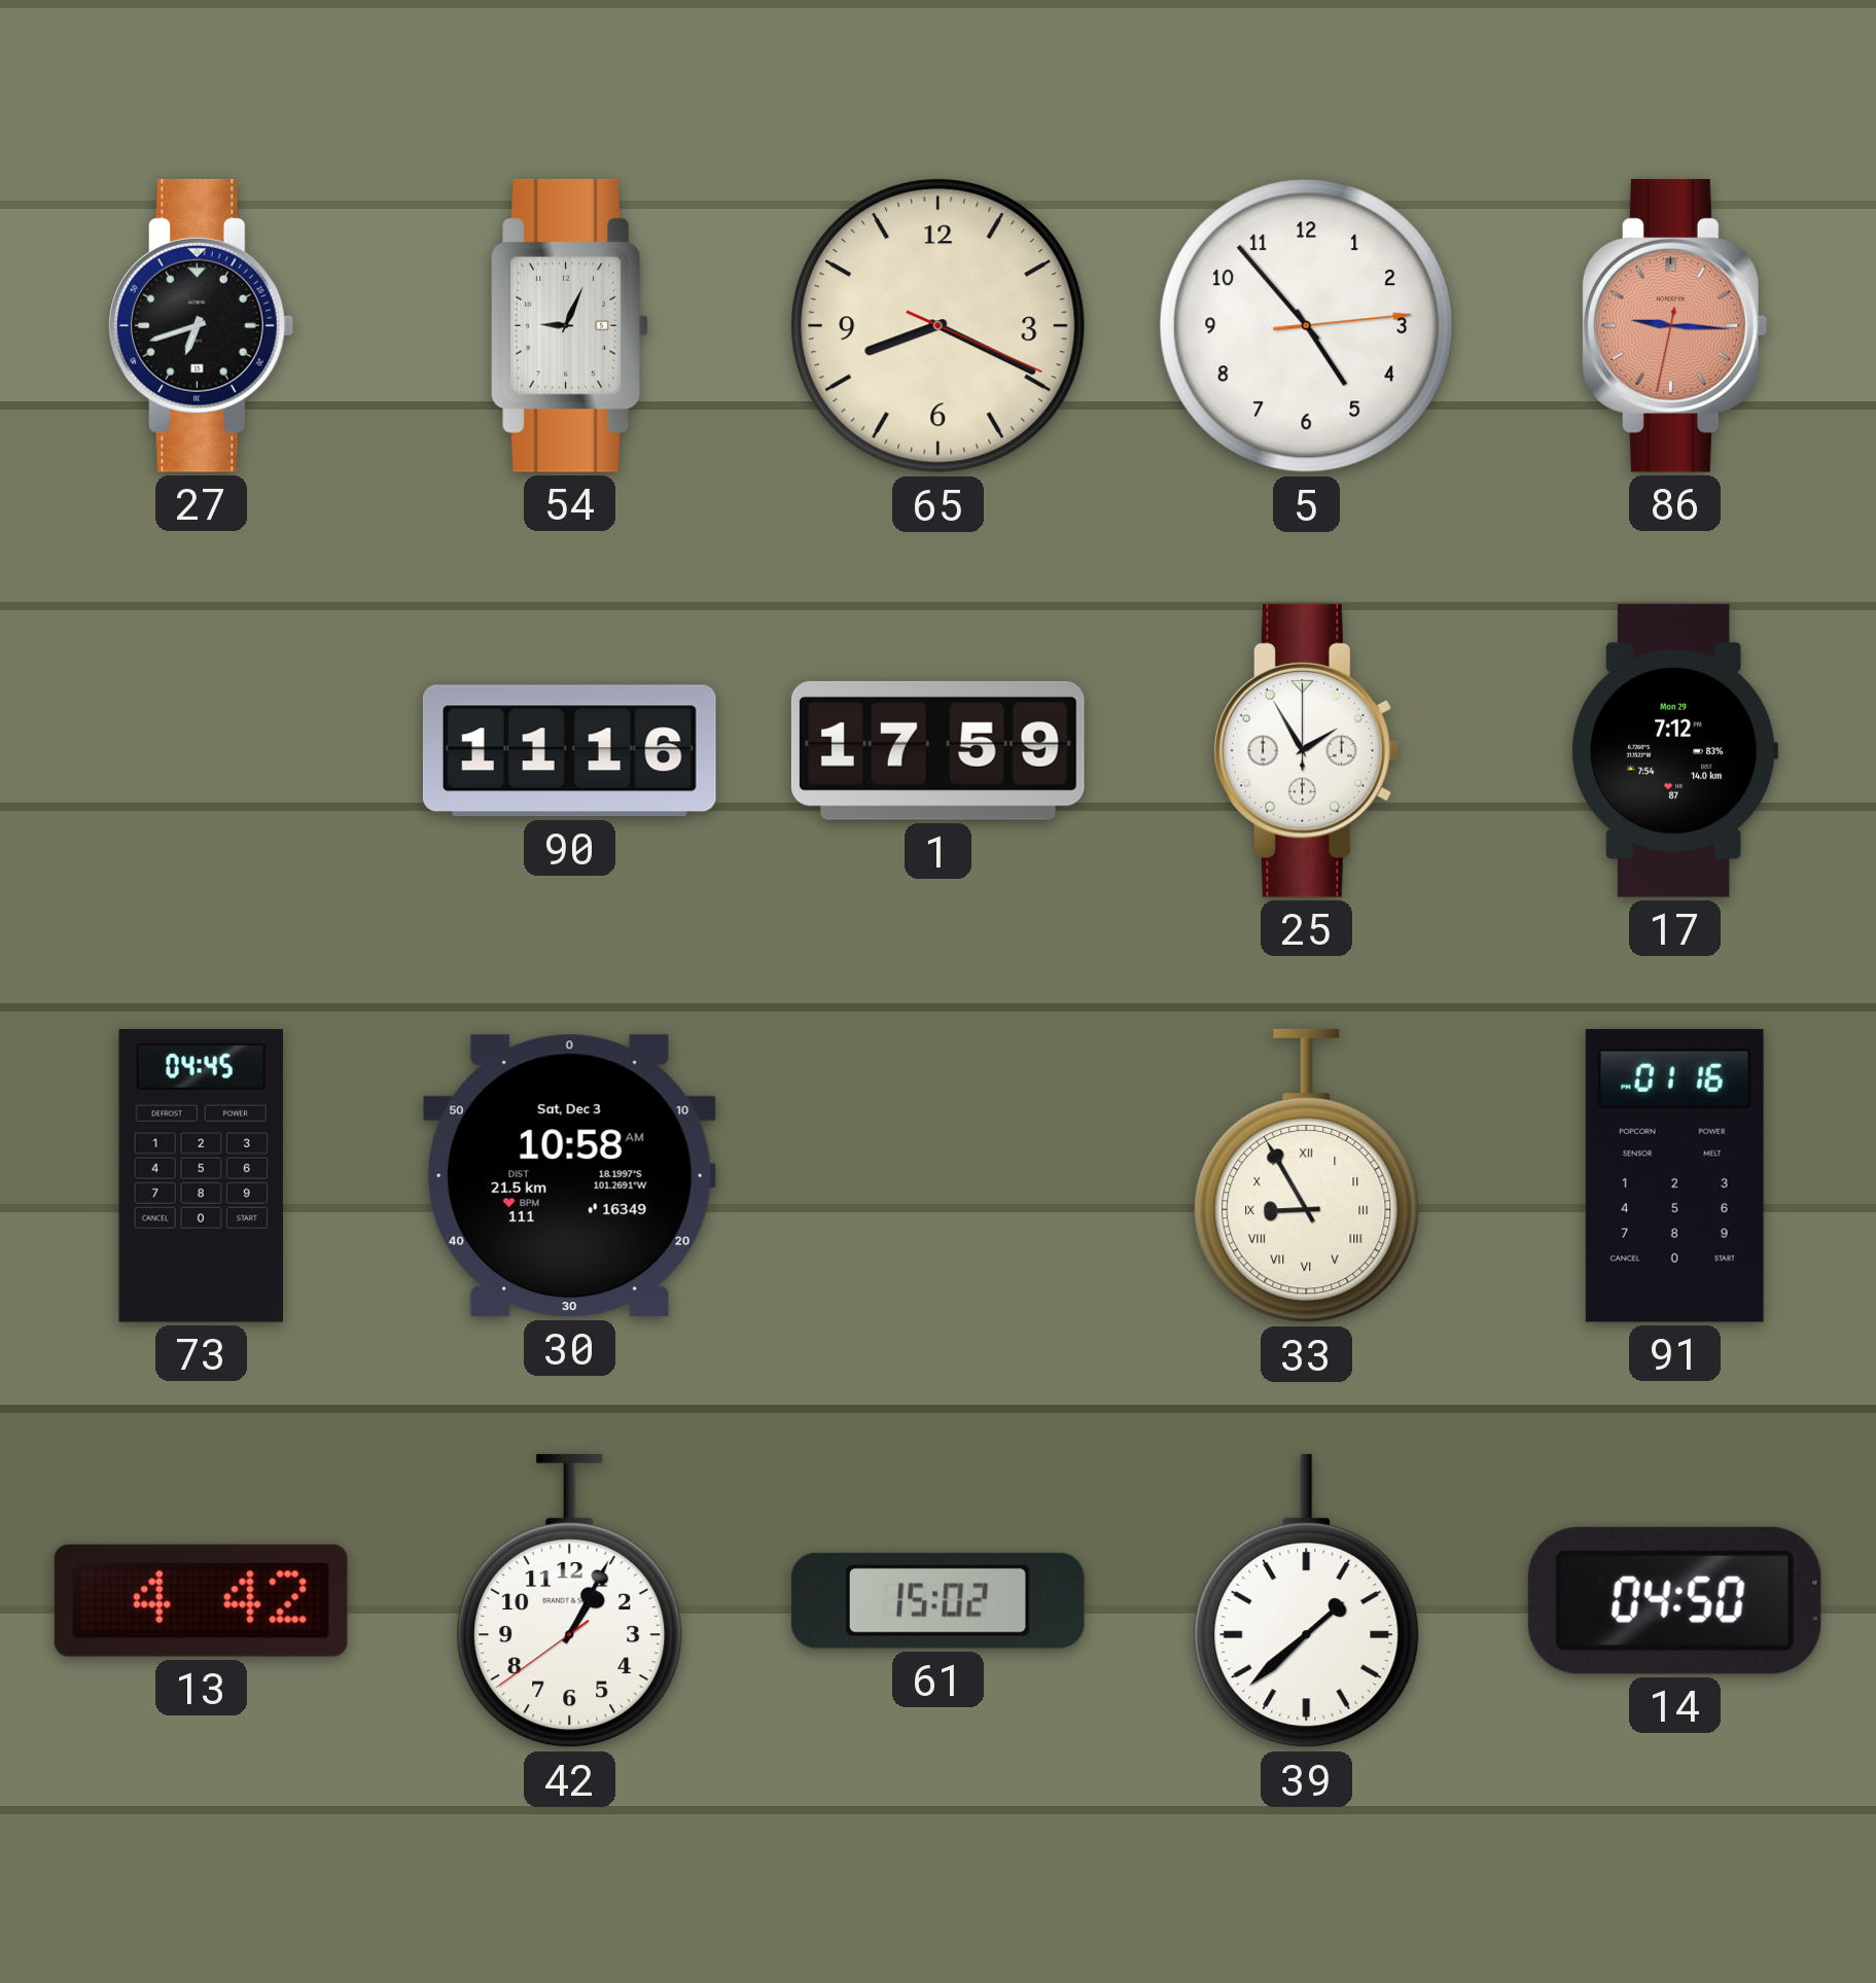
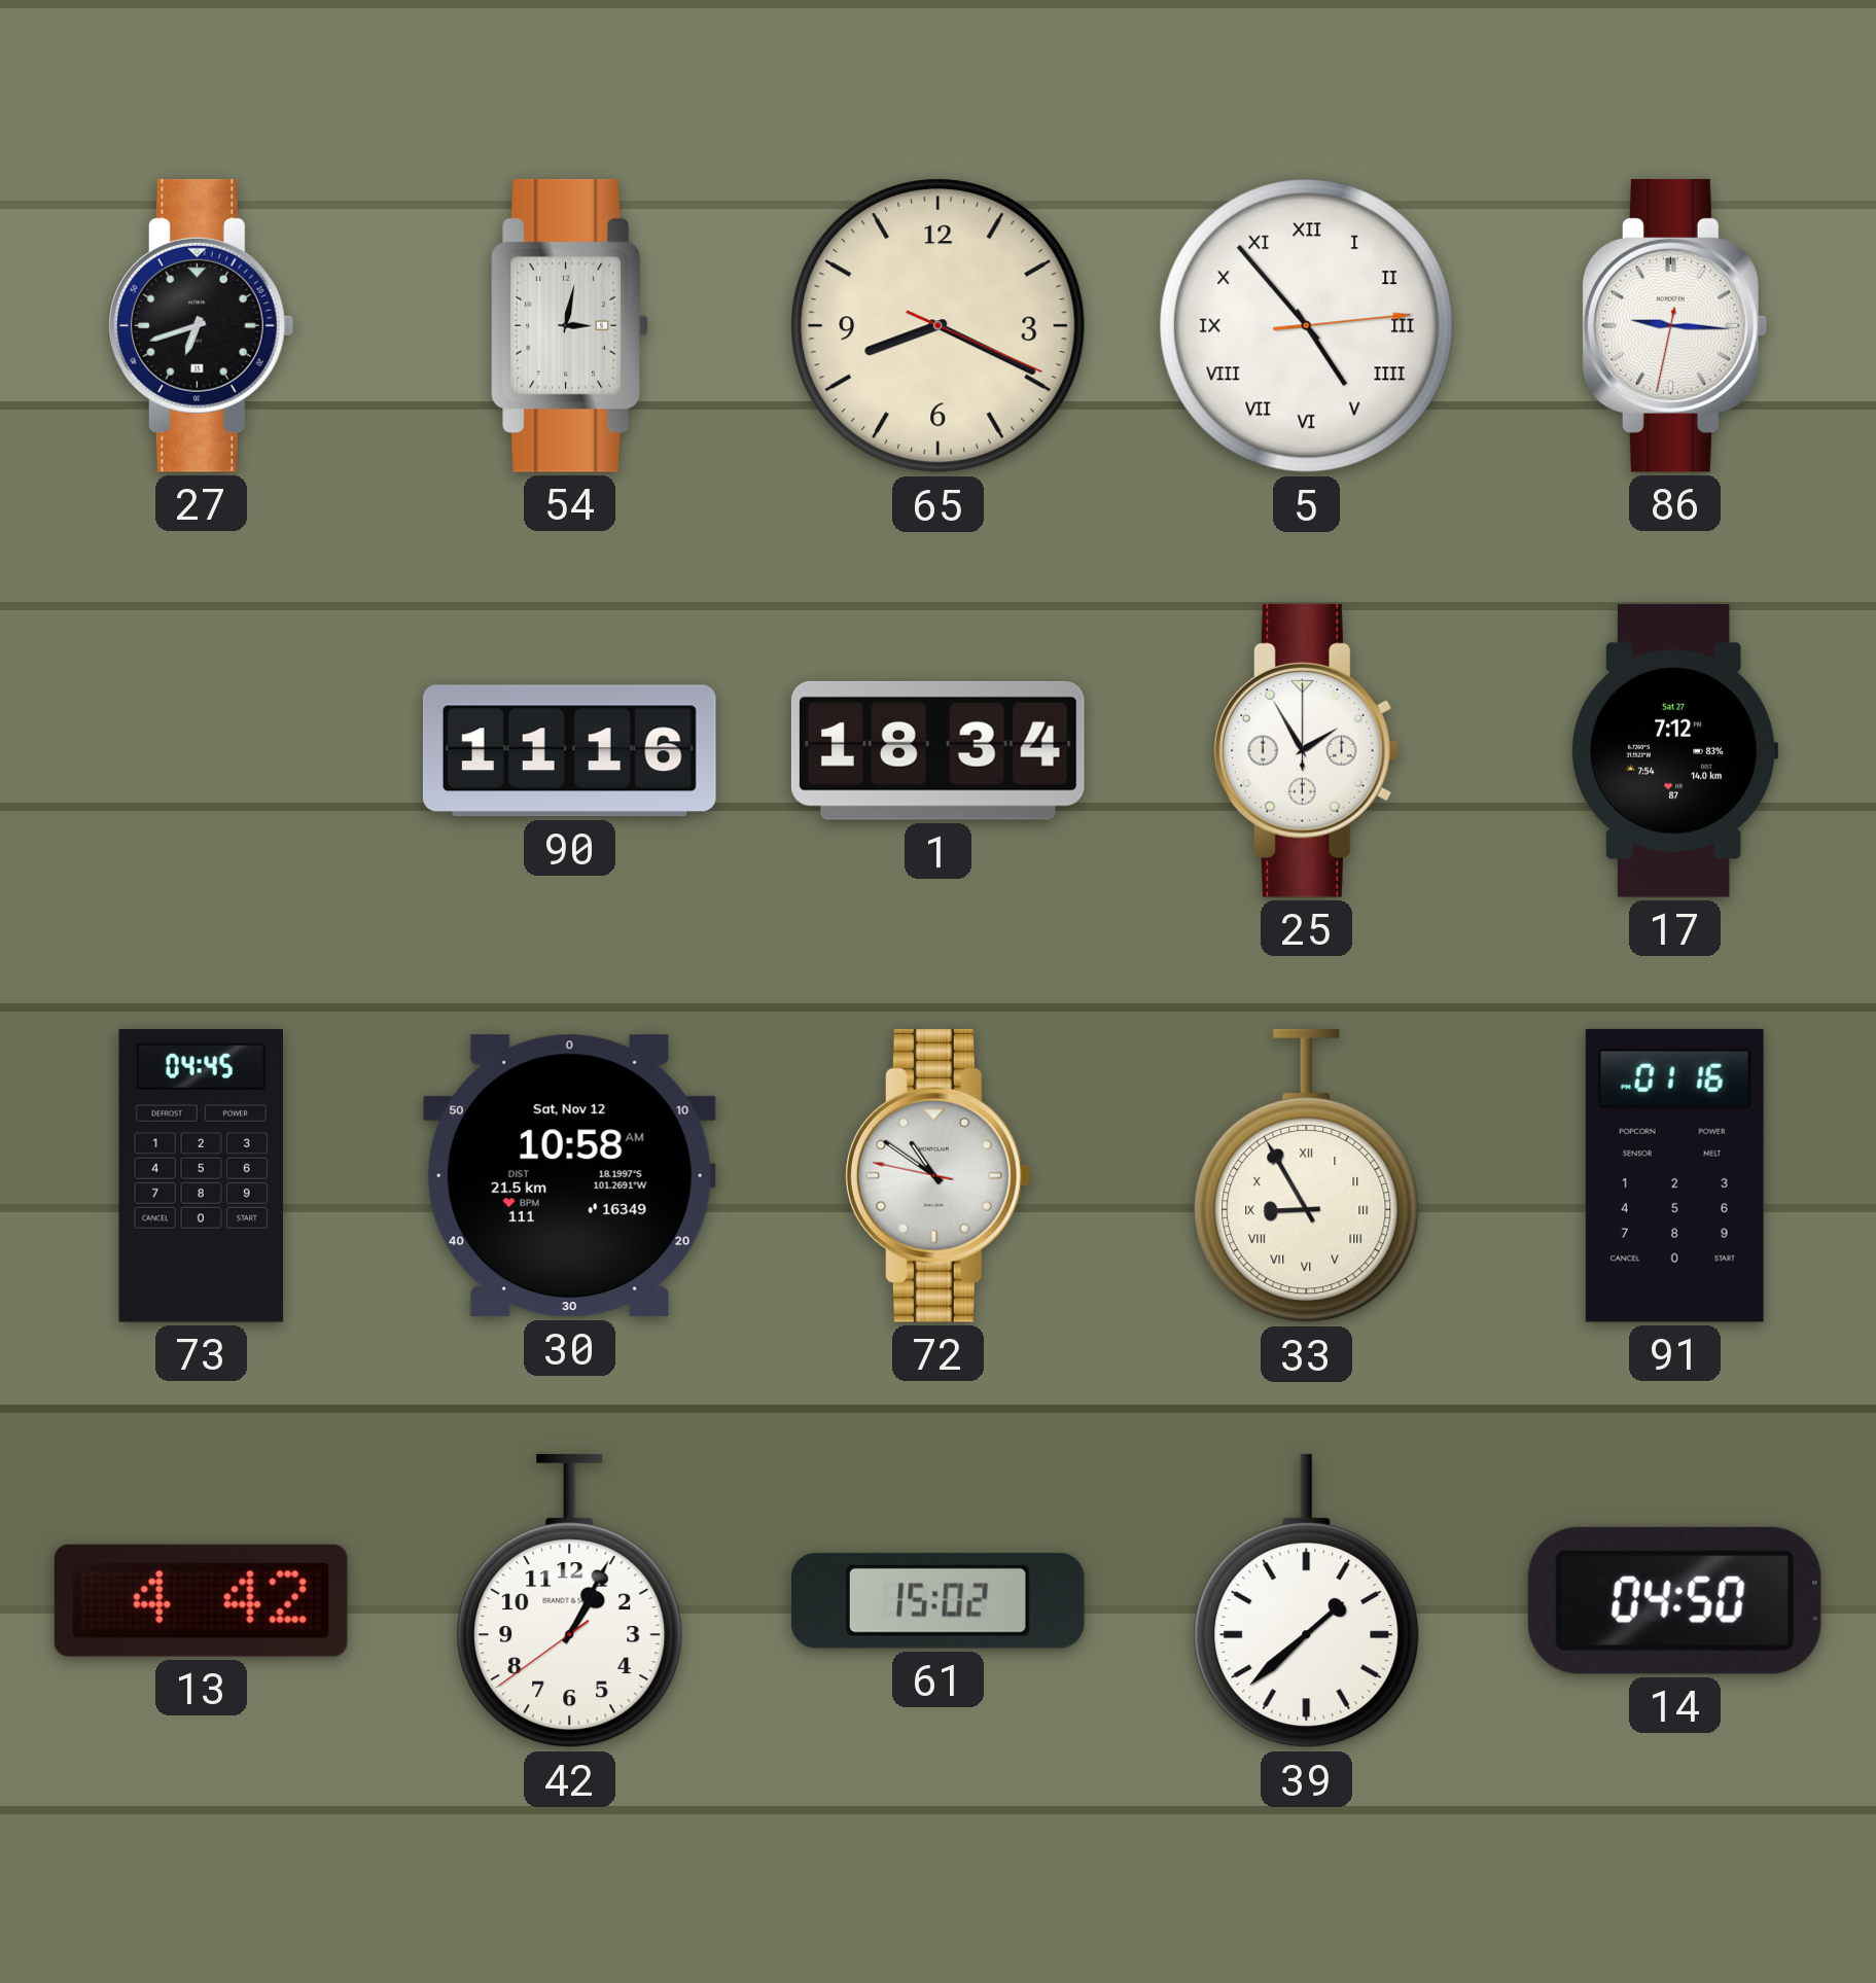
54: 9:04 -> 3:02 (569, 325)
5 numerals: Arabic -> Roman (1307, 326)
86 dial: salmon -> white (1674, 325)
1: 17:59 -> 18:34 (937, 750)
17 date: Mon 29 -> Sat 27 (1675, 750)
30 date: Sat, Dec 3 -> Sat, Nov 12 (569, 1176)
72: none -> 10:50 (937, 1175)
